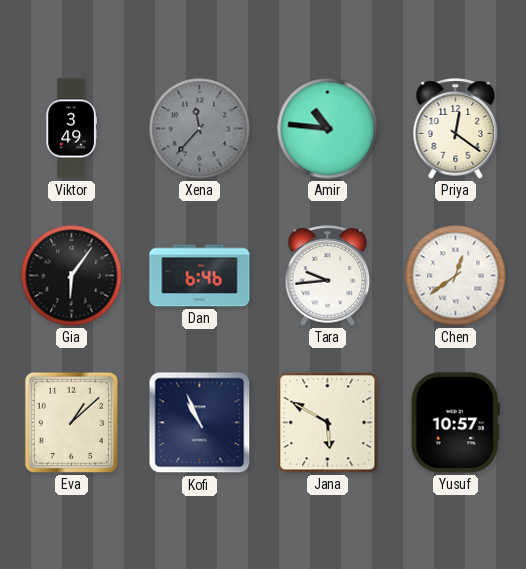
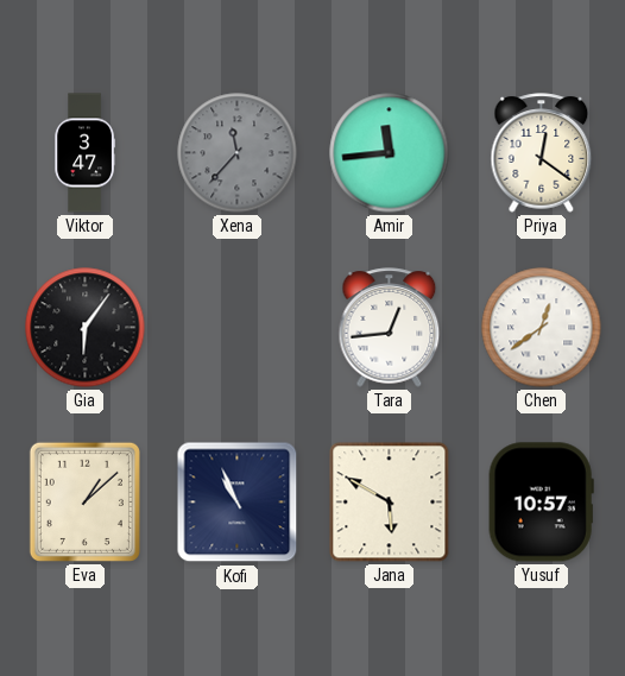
Viktor: 3:49 -> 3:47 (84, 153)
Amir: 10:46 -> 11:44 (390, 153)
Dan: 6:46 -> none (200, 276)
Tara: 9:44 -> 12:44 (390, 328)
